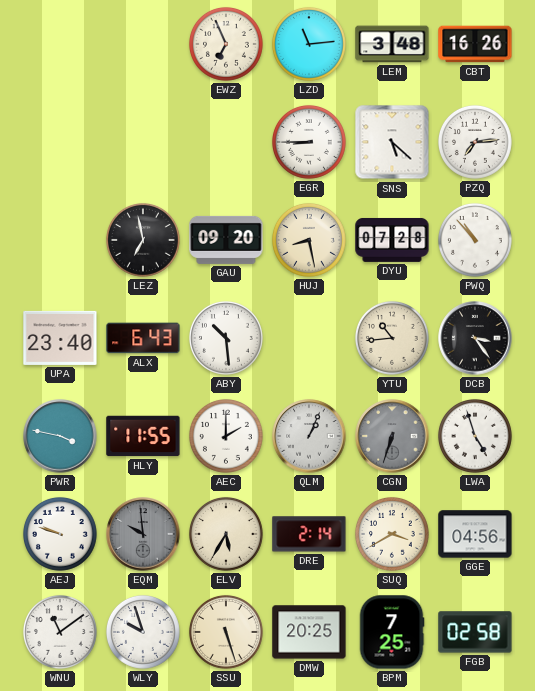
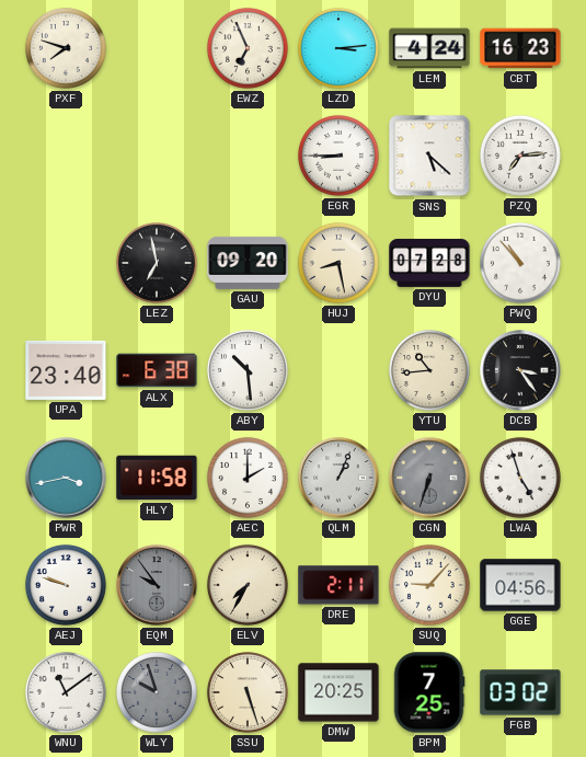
PXF: none -> 7:48 (66, 48)
LZD: 11:14 -> 3:14 (338, 48)
LEM: 3:48 -> 4:24 (429, 48)
CBT: 16:26 -> 16:23 (520, 48)
ALX: 6:43 -> 6:38 (157, 370)
PWR: 3:47 -> 3:43 (66, 478)
HLY: 11:55 -> 11:58 (157, 478)
EQM: 9:59 -> 9:54 (157, 585)
ELV: 5:35 -> 7:35 (248, 585)
DRE: 2:14 -> 2:11 (338, 585)
SUQ: 3:40 -> 9:07 (429, 585)
WLY dial: white -> grey (157, 692)
FGB: 02:58 -> 03:02 (520, 692)
